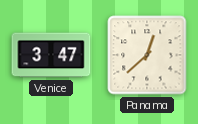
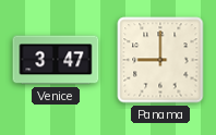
Panama: 12:38 -> 9:00 (160, 60)
